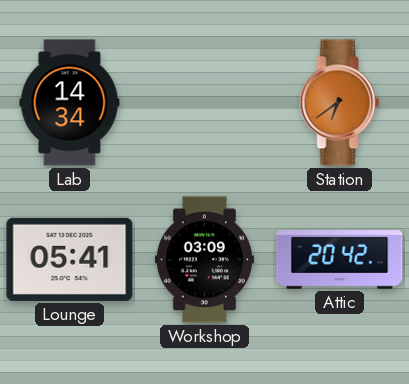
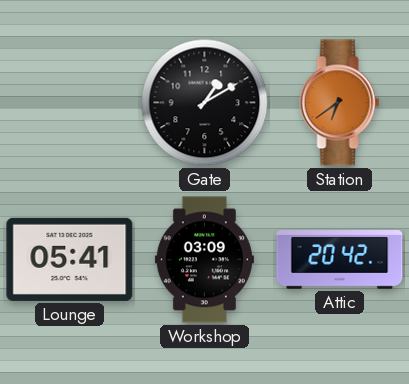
Lab: 14:34 -> none (70, 103)
Gate: none -> 1:10 (205, 103)
